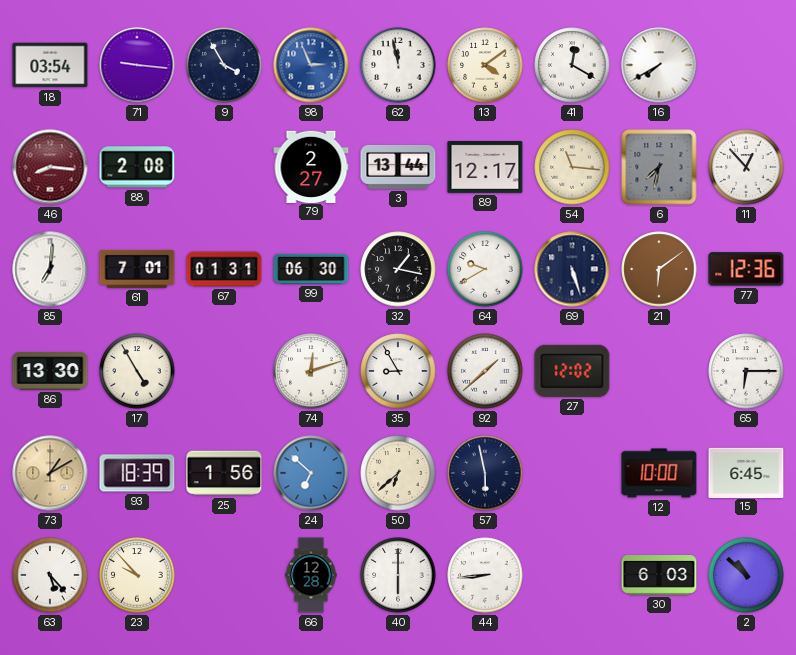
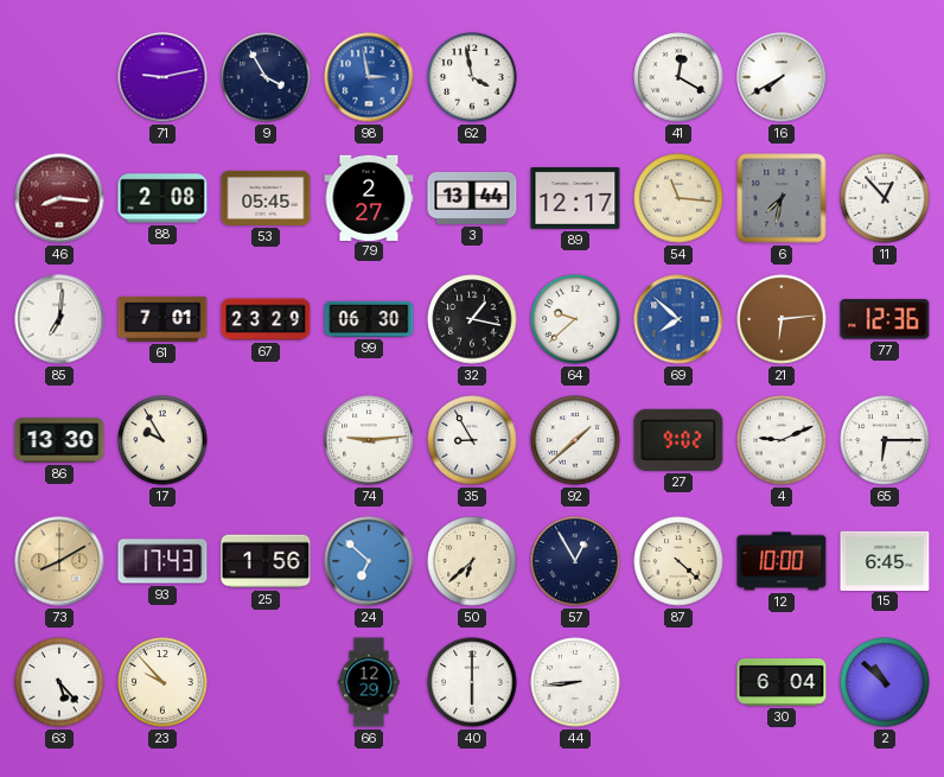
18: 03:54 -> none (50, 65)
71: 9:16 -> 9:13 (162, 77)
98: 2:56 -> 2:58 (369, 77)
62: 11:58 -> 3:58 (472, 77)
13: 4:09 -> none (485, 65)
53: none -> 05:45 (266, 198)
67: 01:31 -> 23:29 (266, 319)
64: 9:40 -> 9:38 (575, 319)
69: 5:27 -> 7:52 (678, 319)
69 dial: navy -> blue (678, 319)
21: 6:09 -> 6:14 (782, 319)
17: 4:55 -> 9:55 (162, 440)
74: 12:12 -> 9:14 (369, 440)
27: 12:02 -> 9:02 (678, 440)
4: none -> 9:11 (782, 440)
73: 1:10 -> 8:10 (59, 561)
93: 18:39 -> 17:43 (162, 561)
57: 5:58 -> 12:55 (575, 561)
87: none -> 4:22 (678, 561)
66: 12:28 -> 12:29 (369, 682)
30: 6:03 -> 6:04 (782, 683)
